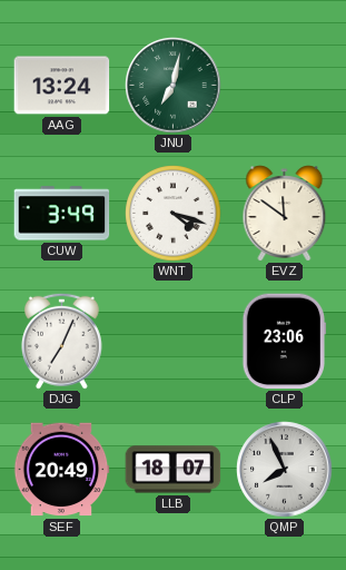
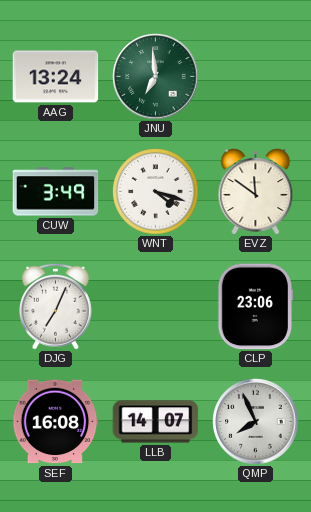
JNU: 7:02 -> 6:59 (156, 77)
SEF: 20:49 -> 16:08 (55, 422)
LLB: 18:07 -> 14:07 (156, 422)
